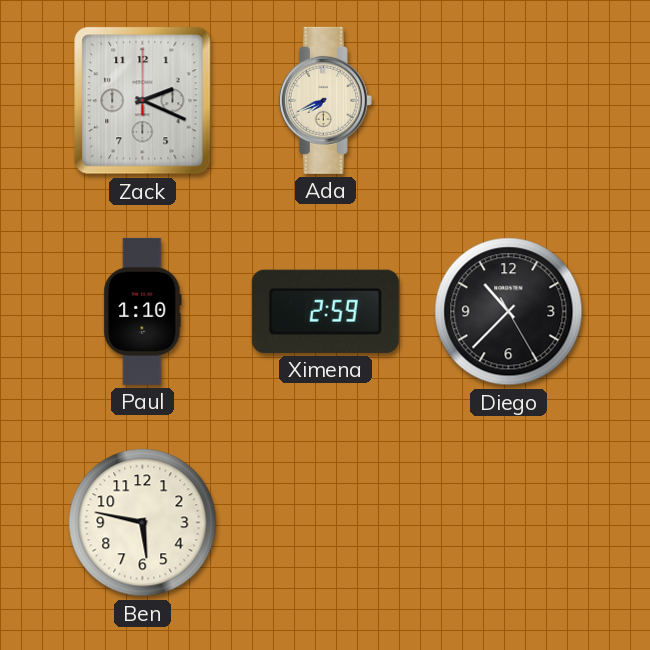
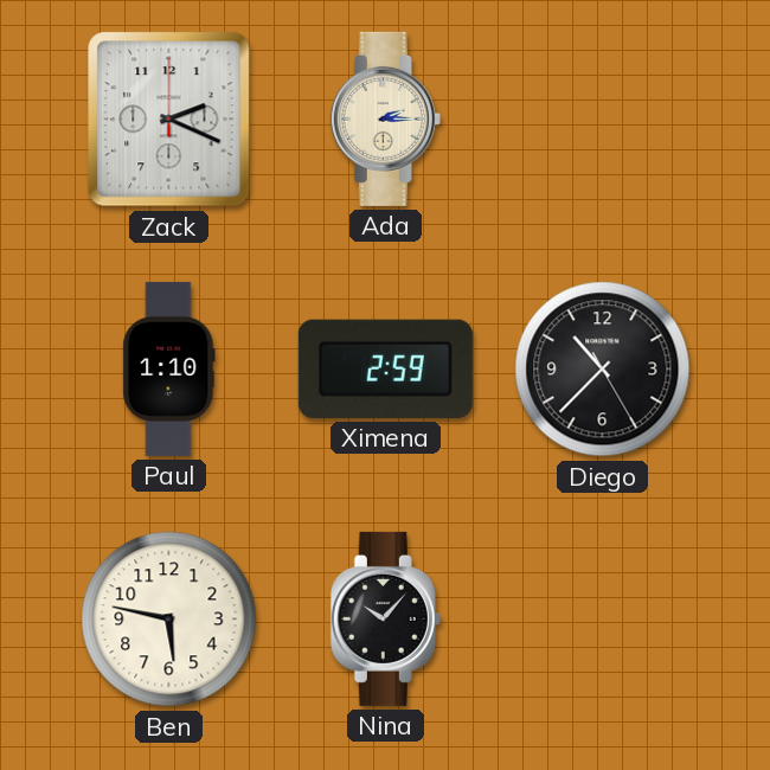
Ada: 7:41 -> 2:15 (385, 118)
Nina: none -> 10:07 (385, 618)
